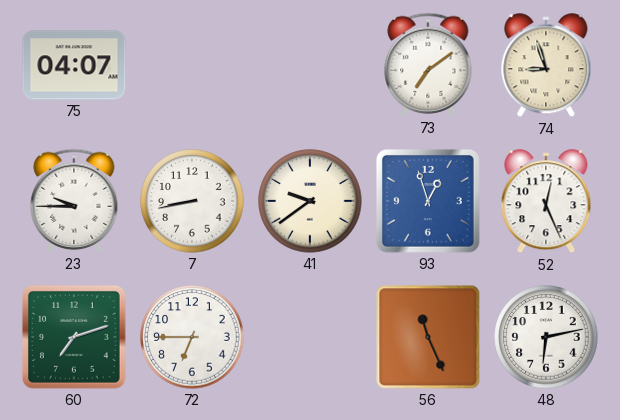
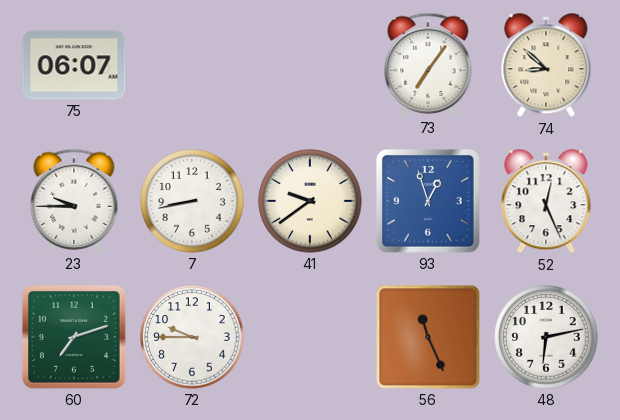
75: 04:07 -> 06:07 (74, 65)
73: 7:09 -> 7:06 (428, 65)
74: 8:57 -> 8:52 (546, 66)
72: 6:45 -> 9:45 (192, 337)
